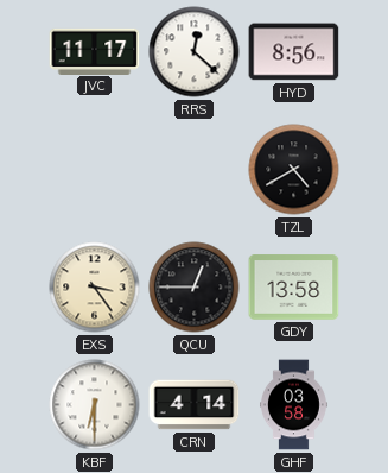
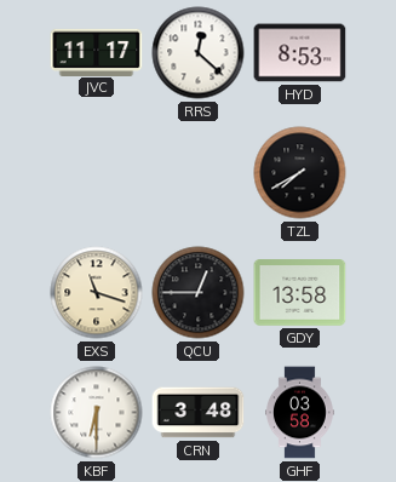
HYD: 8:56 -> 8:53 (300, 53)
TZL: 4:40 -> 7:40 (300, 173)
EXS: 3:24 -> 11:18 (97, 293)
CRN: 4:14 -> 3:48 (199, 413)
